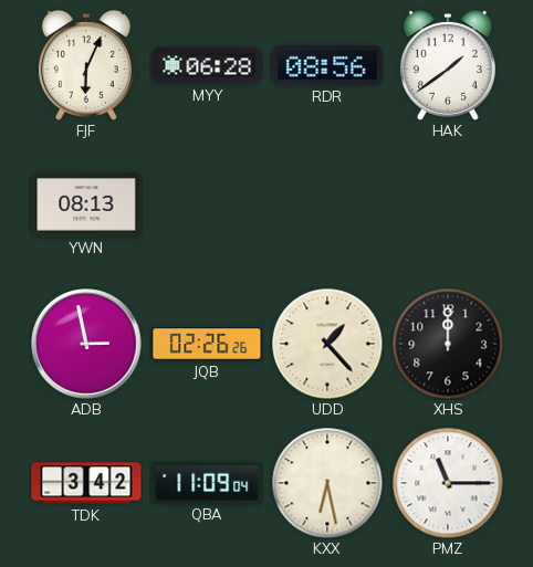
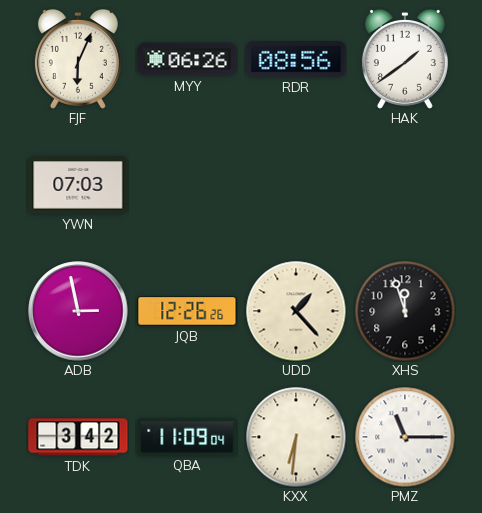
MYY: 06:28 -> 06:26 (187, 59)
YWN: 08:13 -> 07:03 (78, 185)
JQB: 02:26 -> 12:26 (187, 311)
XHS: 12:00 -> 11:57 (405, 311)
KXX: 6:28 -> 6:31 (296, 437)
